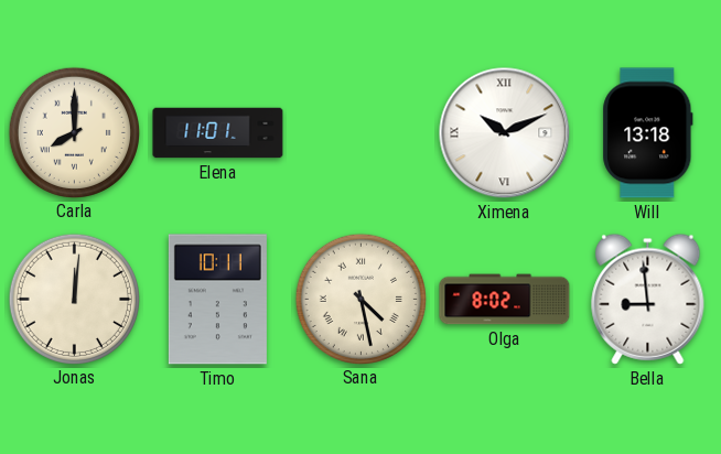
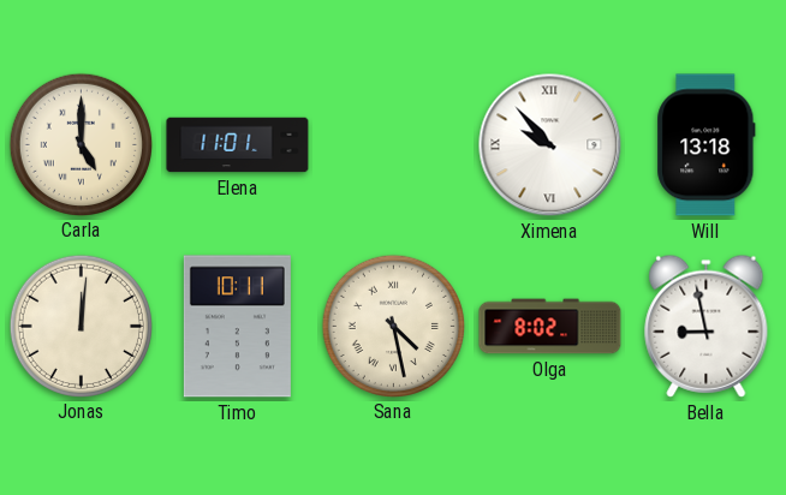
Carla: 8:00 -> 5:00 (81, 144)
Ximena: 10:11 -> 9:53 (550, 145)
Bella: 8:59 -> 8:58 (707, 326)
